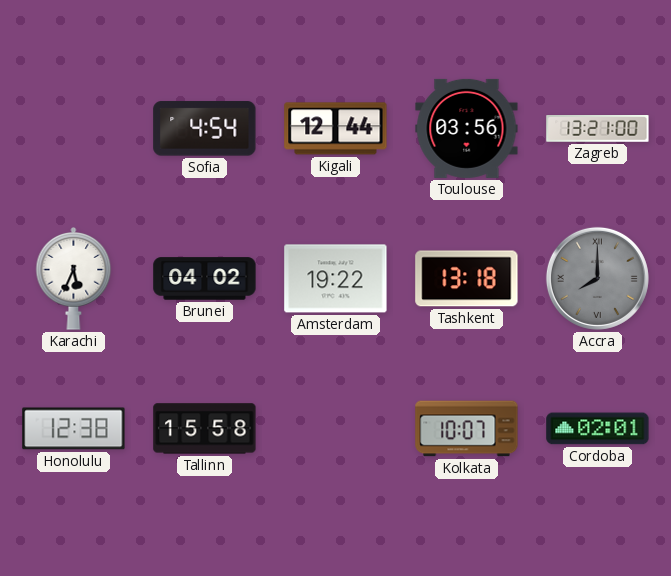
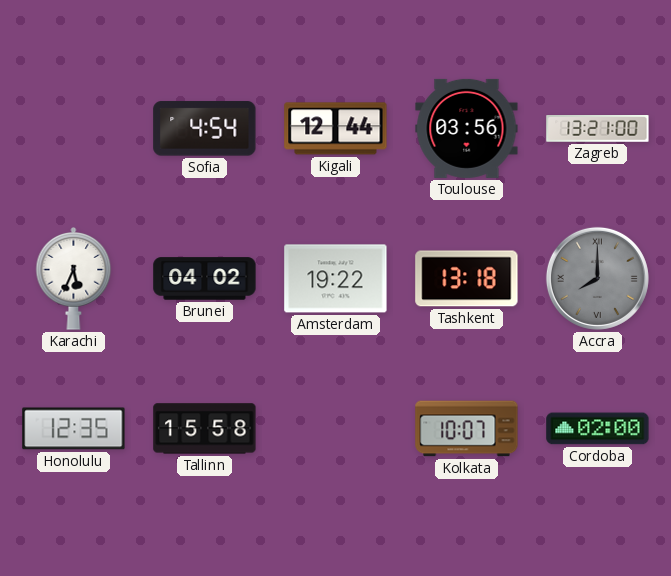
Honolulu: 12:38 -> 12:35 (74, 429)
Cordoba: 02:01 -> 02:00 (598, 429)
